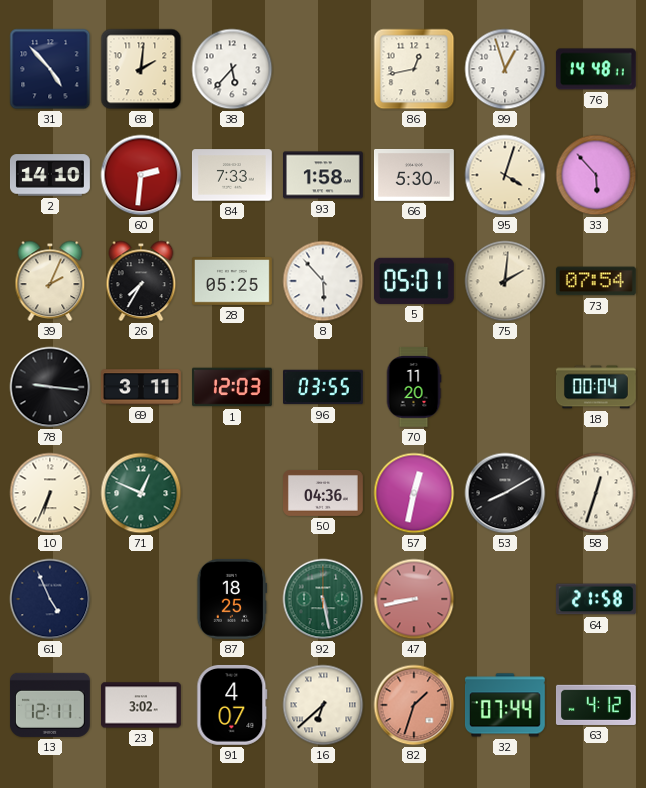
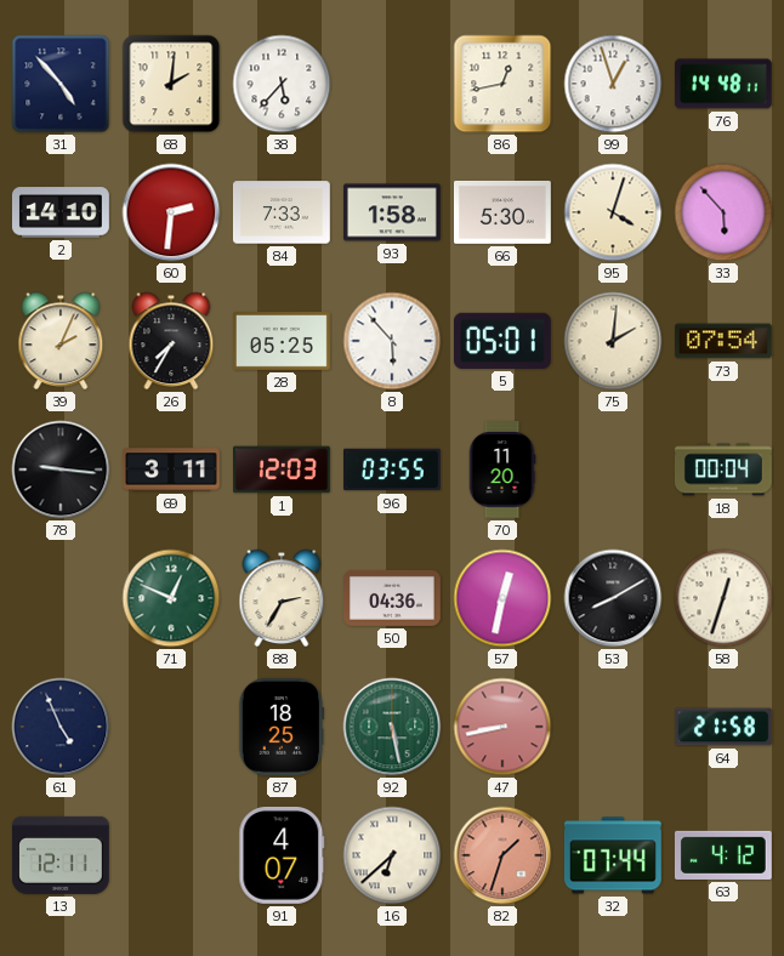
10: 6:34 -> none (50, 493)
88: none -> 2:35 (282, 598)
23: 3:02 -> none (142, 705)
